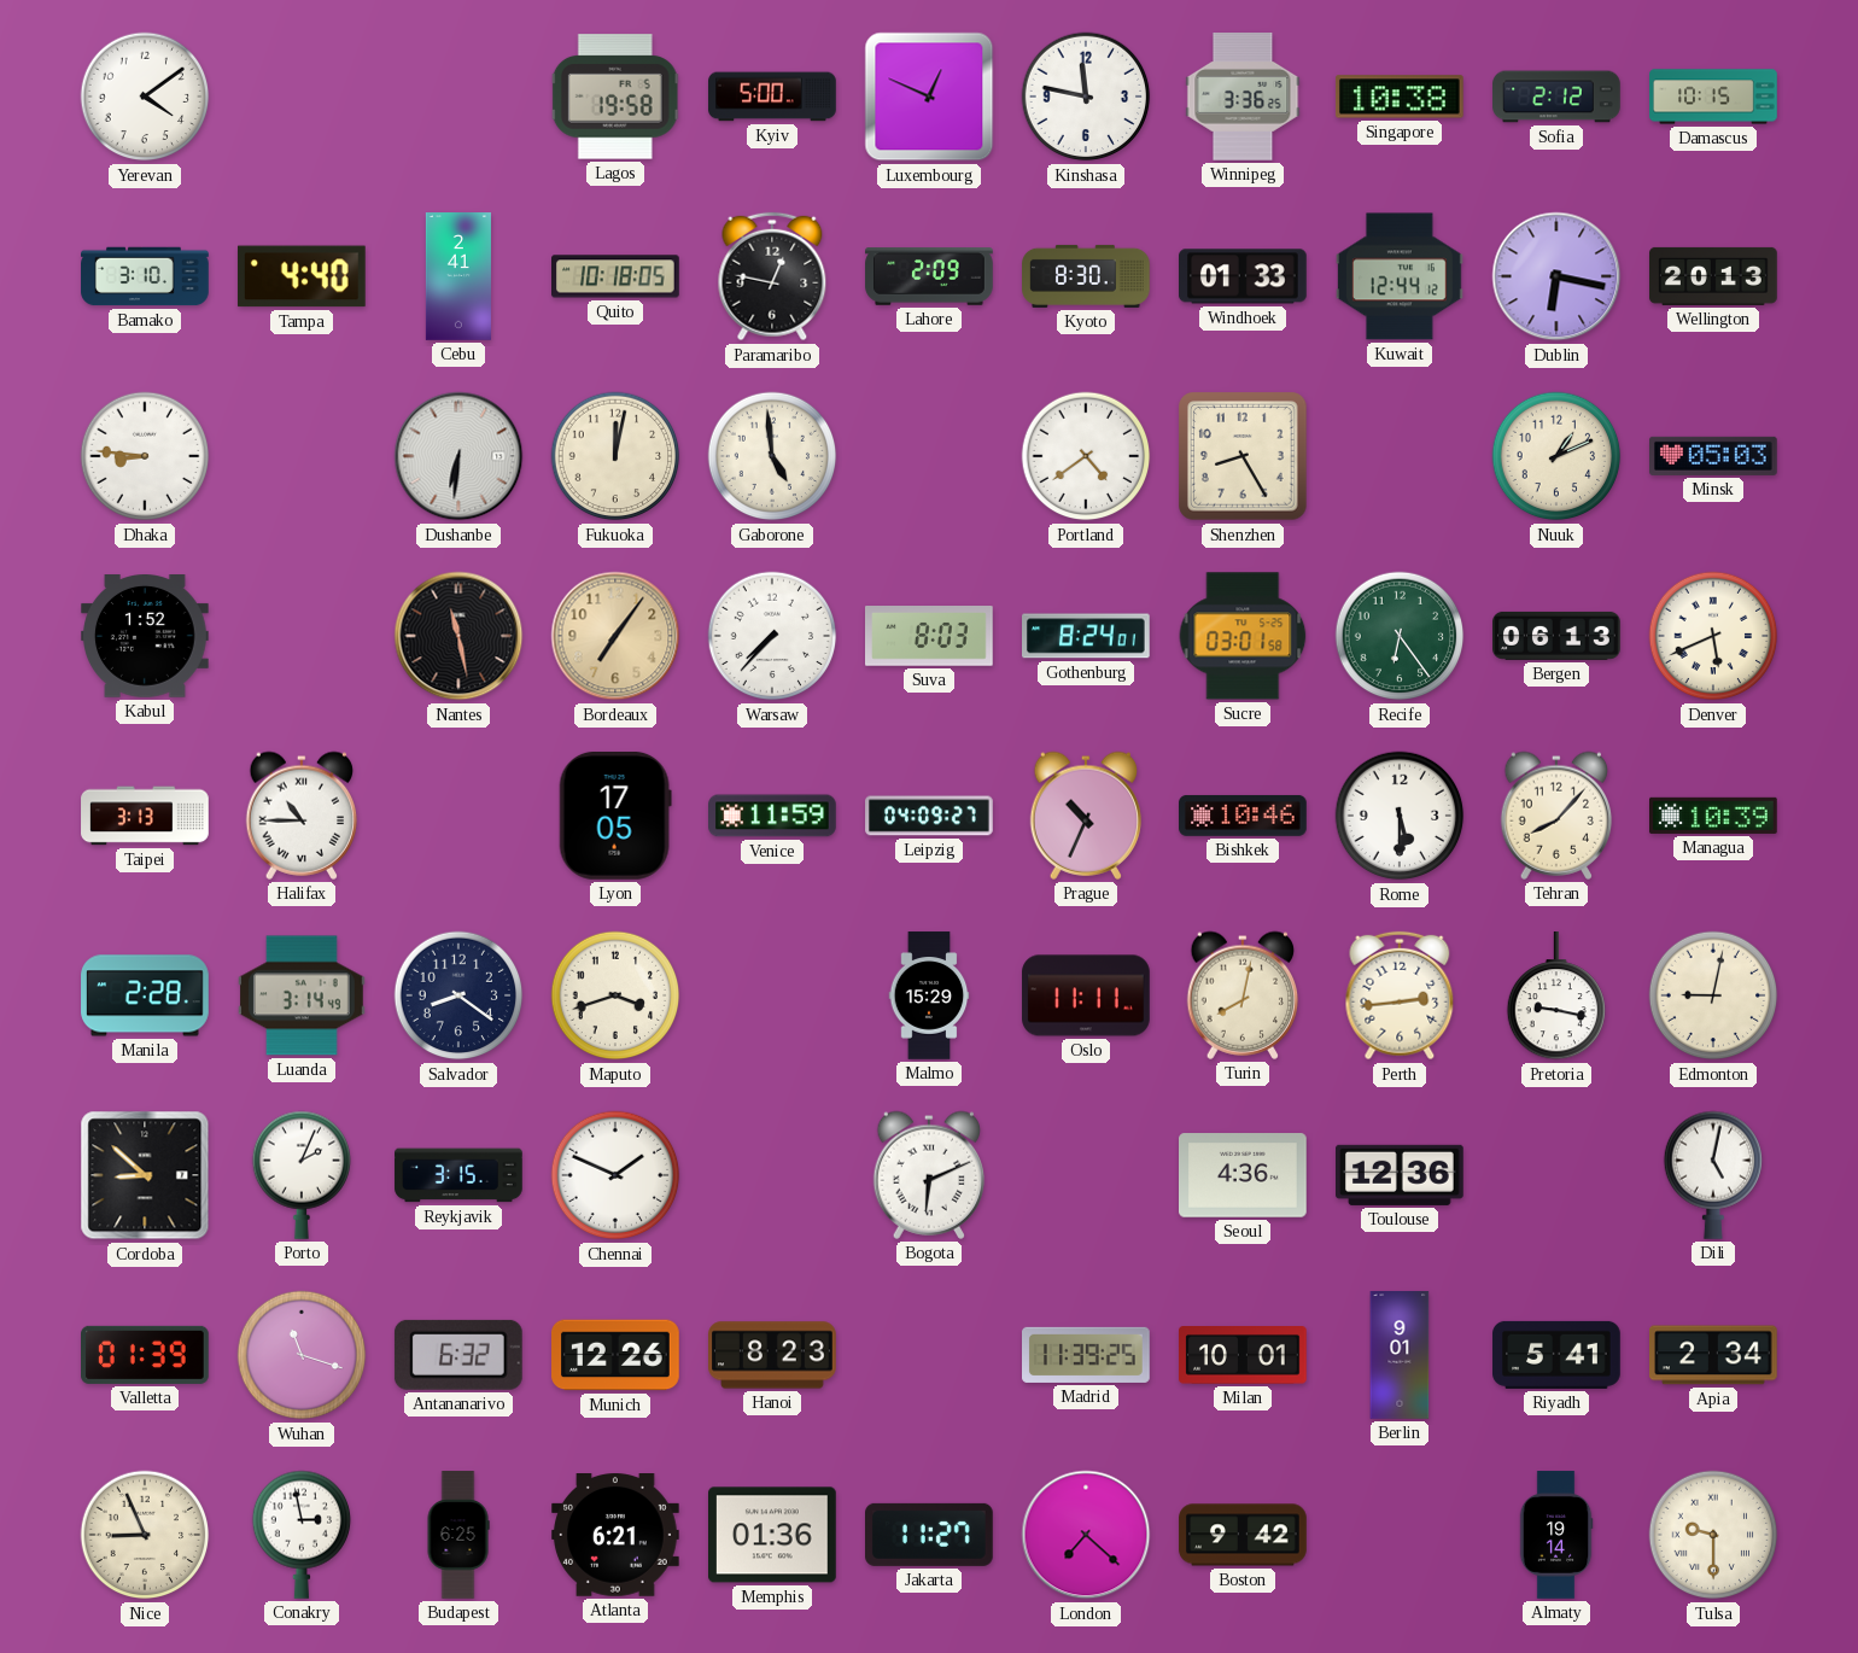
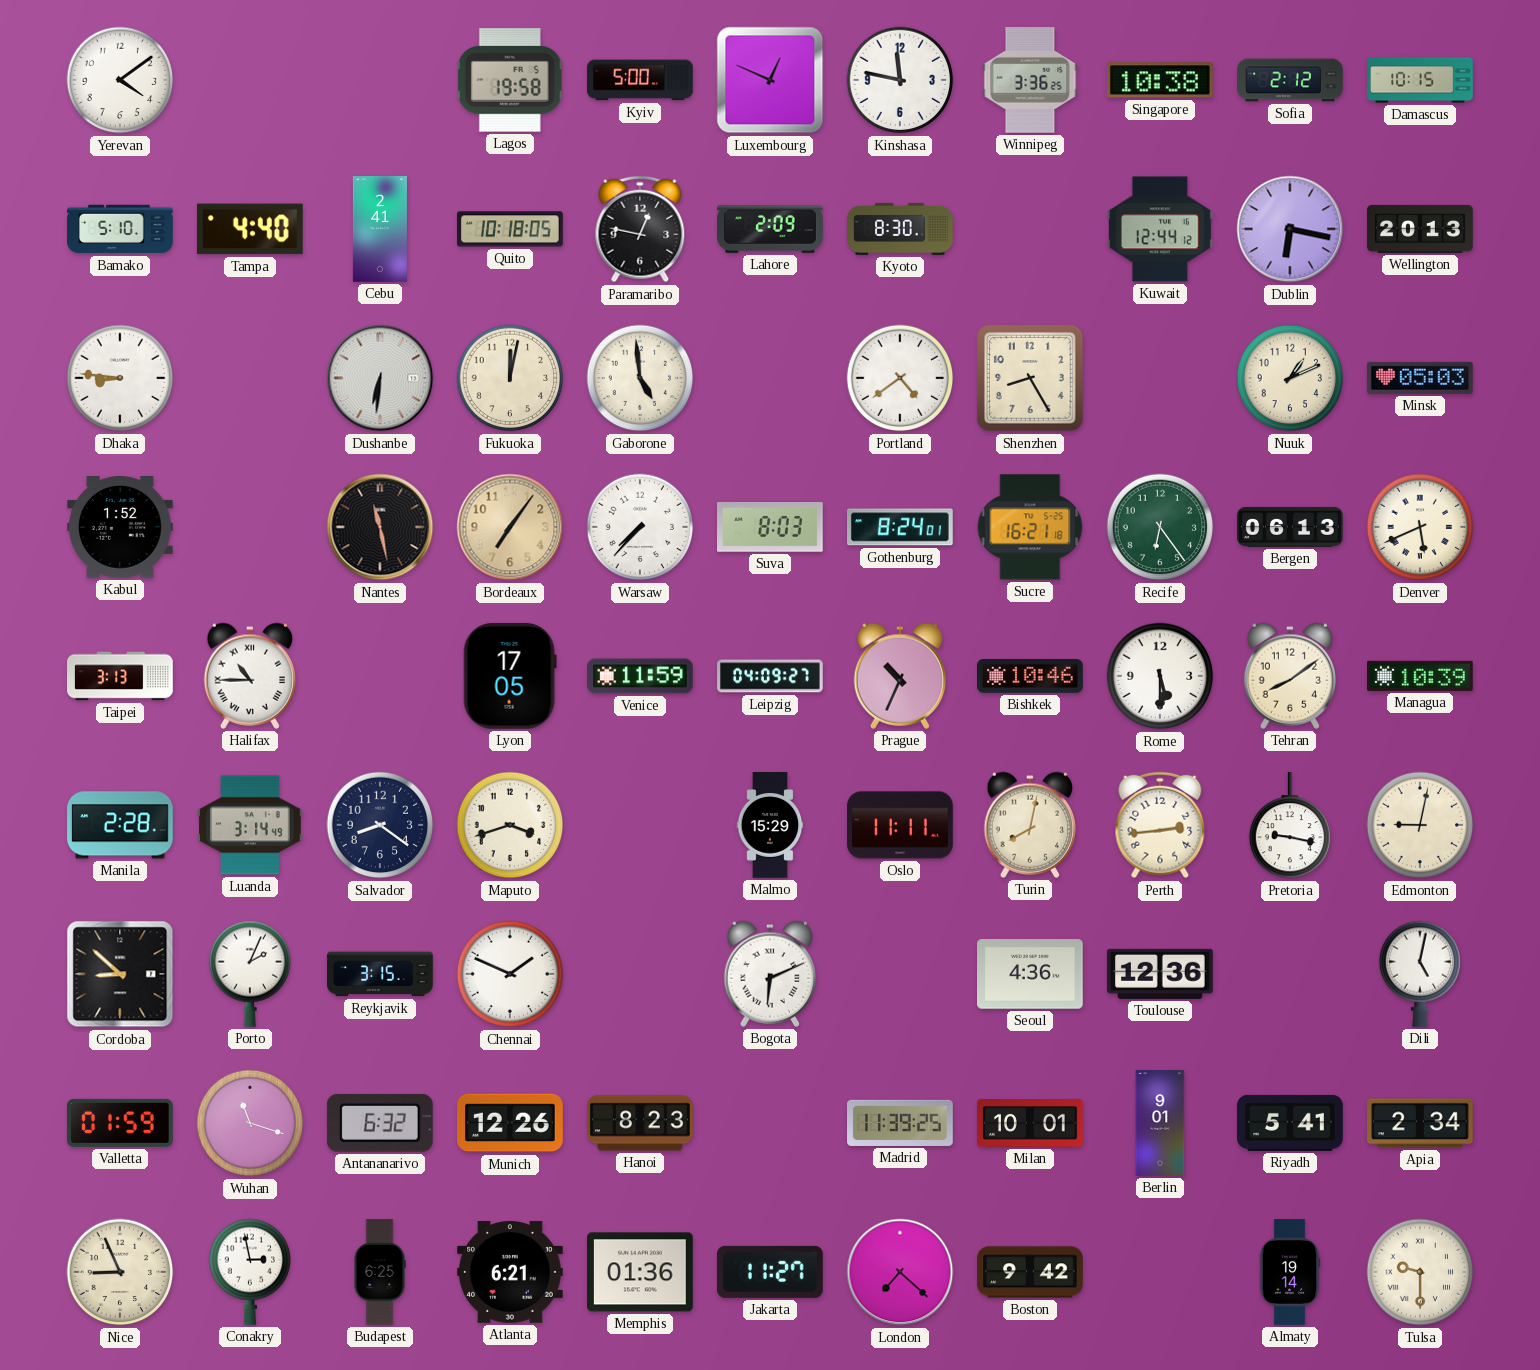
Bamako: 3:10 -> 5:10 (120, 229)
Windhoek: 01:33 -> none (1244, 276)
Sucre: 03:01 -> 16:21 (1030, 527)
Tehran: 8:07 -> 8:09 (1290, 676)
Valletta: 01:39 -> 01:59 (121, 1123)
